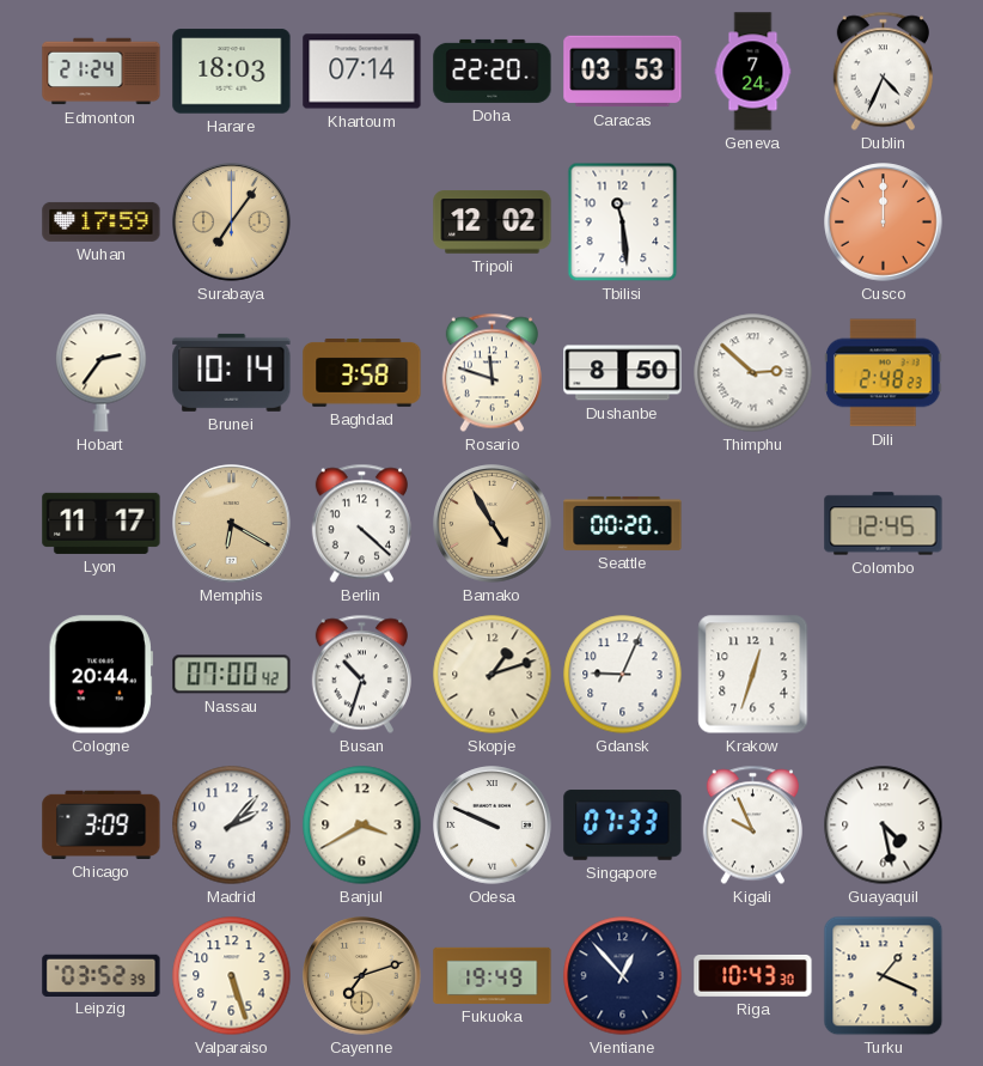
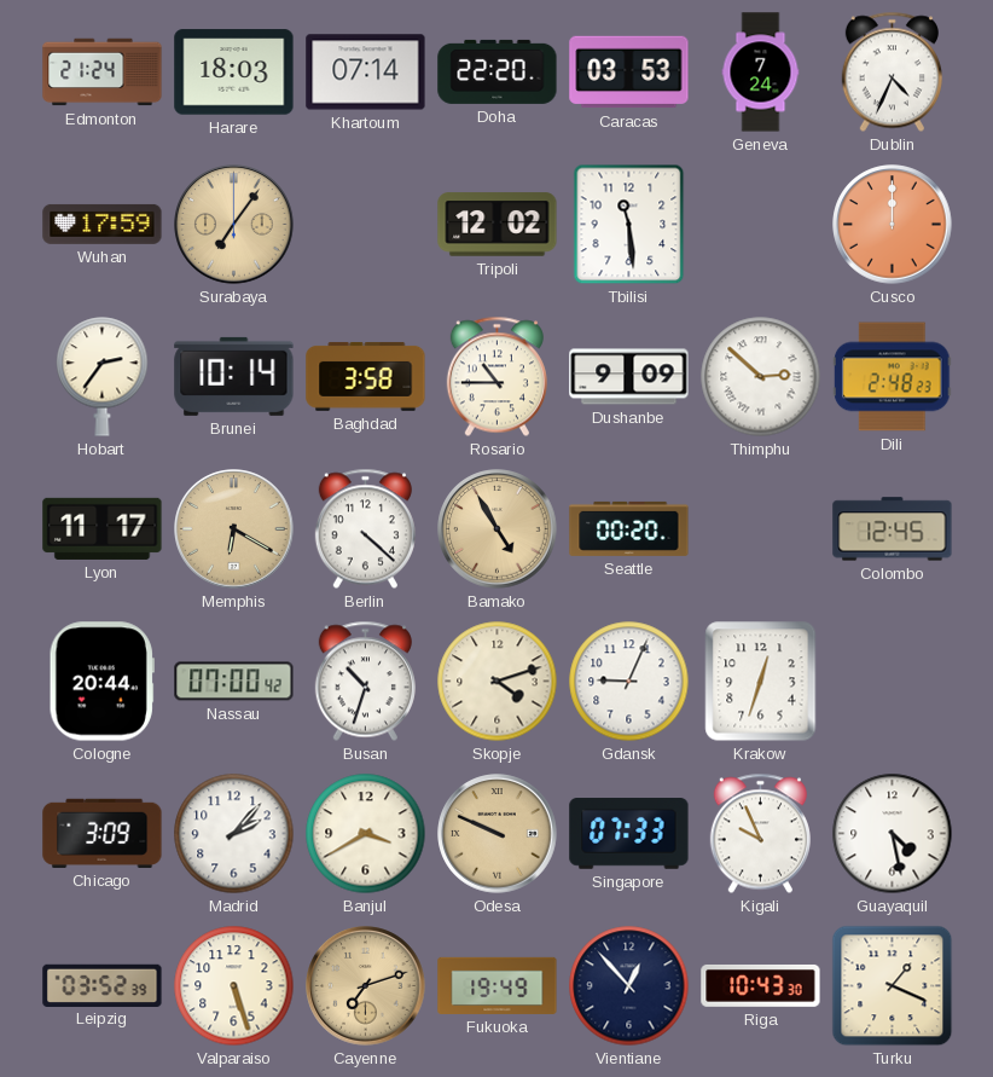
Rosario: 11:48 -> 10:45 (496, 377)
Dushanbe: 8:50 -> 9:09 (629, 377)
Skopje: 1:12 -> 4:12 (498, 682)
Odesa dial: white -> champagne (498, 834)
